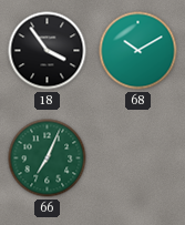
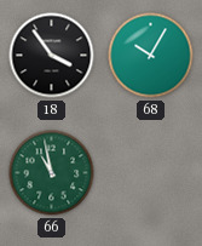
68: 10:10 -> 10:05 (151, 56)
66: 7:04 -> 10:58 (52, 173)
